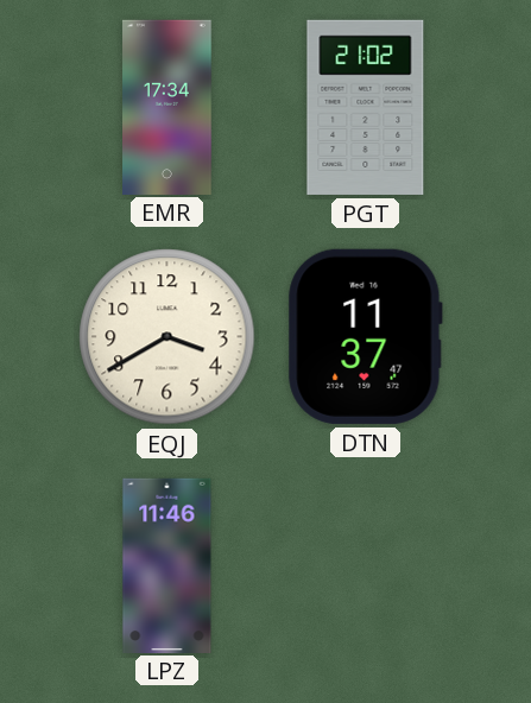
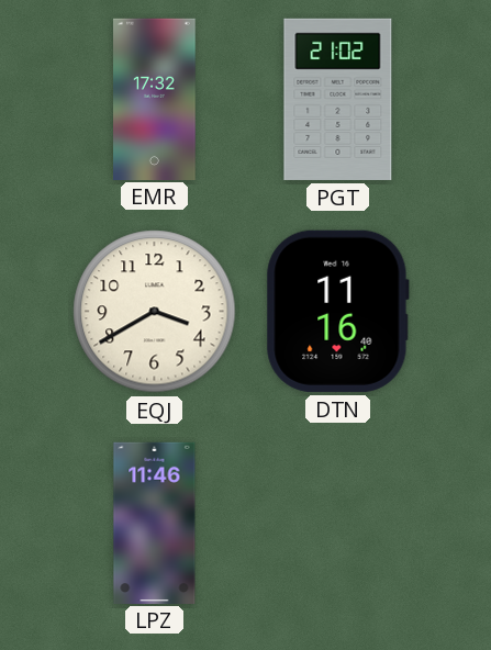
EMR: 17:34 -> 17:32 (155, 99)
DTN: 11:37 -> 11:16 (337, 311)
